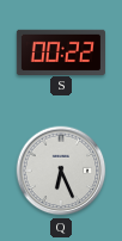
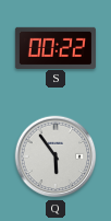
Q: 6:26 -> 5:54 (55, 156)
